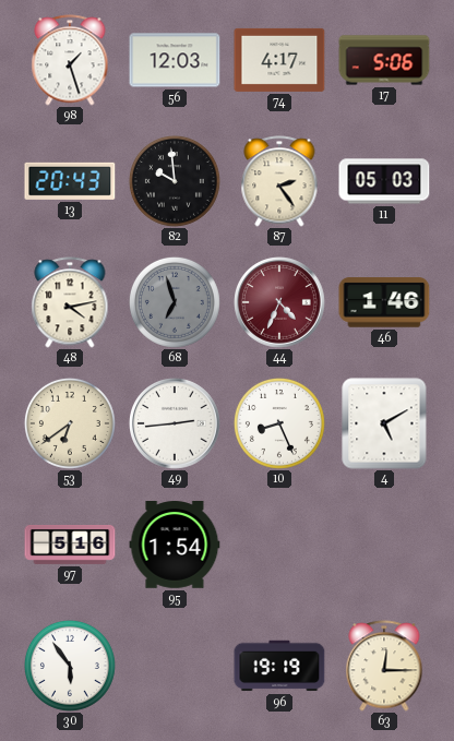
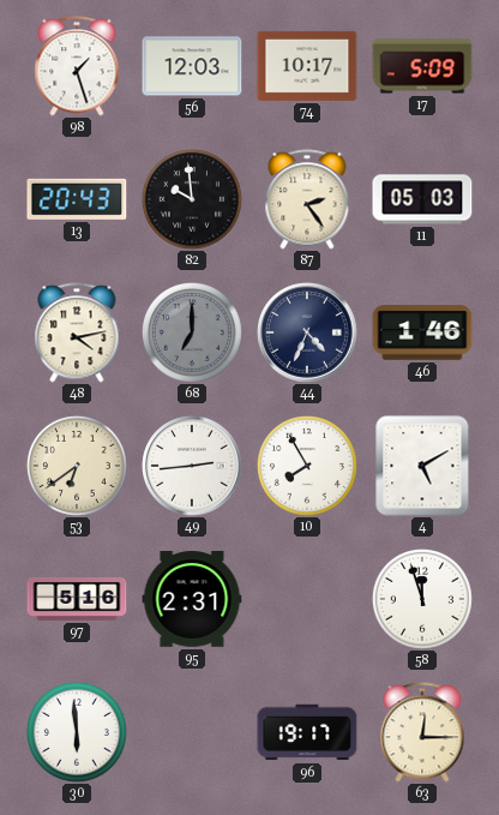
74: 4:17 -> 10:17 (307, 66)
17: 5:06 -> 5:09 (422, 66)
68: 6:57 -> 7:00 (192, 332)
44 dial: burgundy -> navy (307, 332)
10: 8:26 -> 7:55 (307, 466)
95: 1:54 -> 2:31 (192, 599)
58: none -> 11:57 (422, 599)
30: 5:54 -> 5:59 (77, 732)
96: 19:19 -> 19:17 (307, 732)
